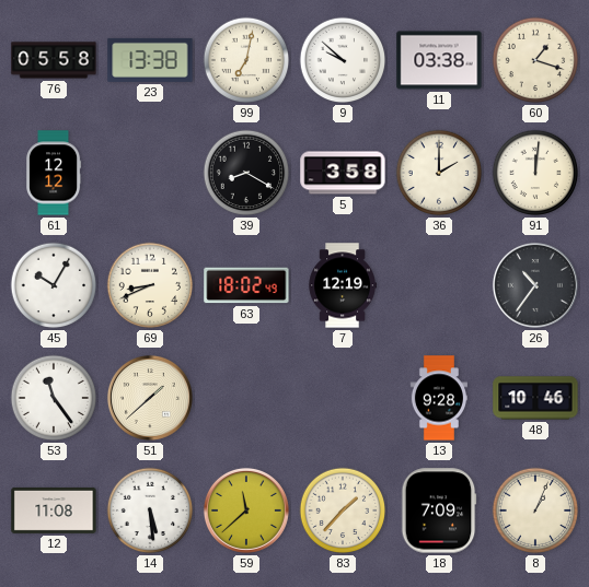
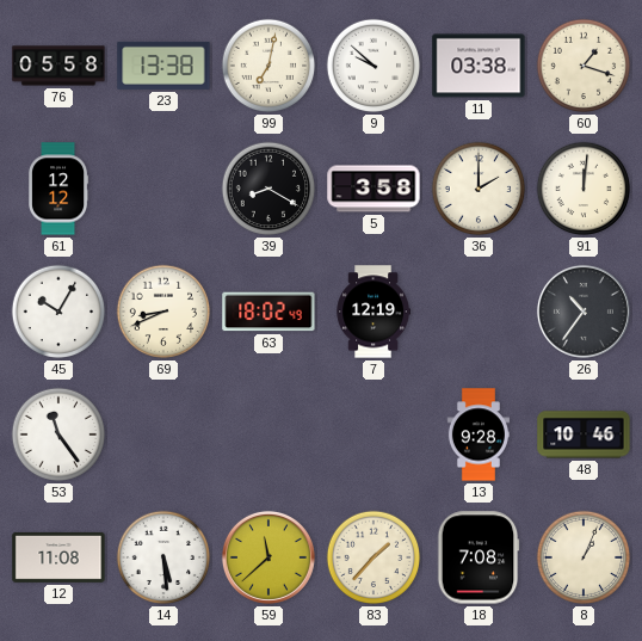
51: 1:38 -> none (150, 398)
18: 7:09 -> 7:08 (479, 557)
